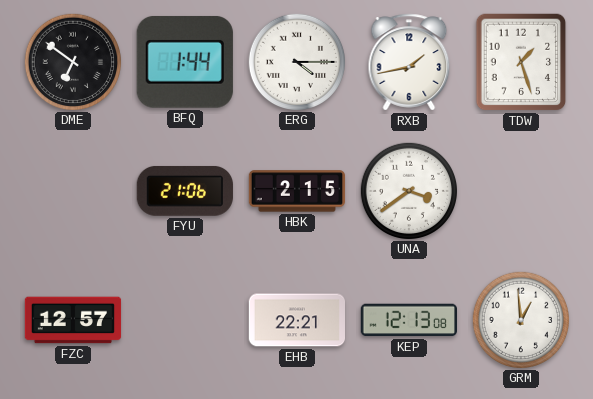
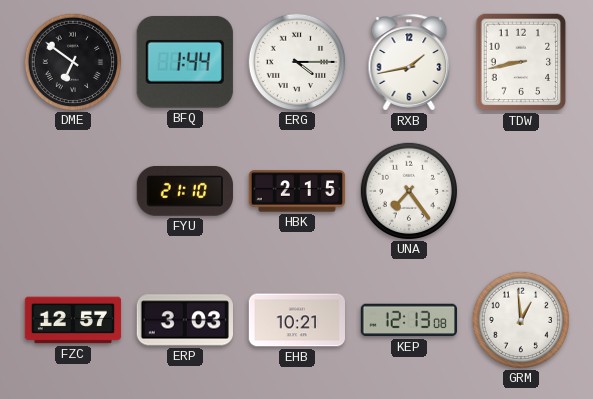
TDW: 1:27 -> 8:43 (521, 62)
FYU: 21:06 -> 21:10 (185, 191)
UNA: 3:39 -> 7:24 (408, 190)
ERP: none -> 3:03 (184, 320)
EHB: 22:21 -> 10:21 (296, 320)
